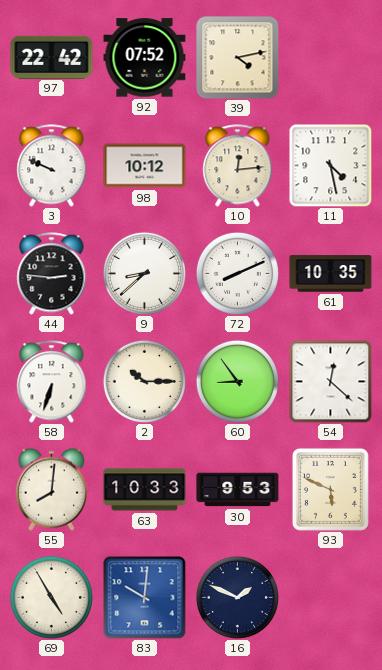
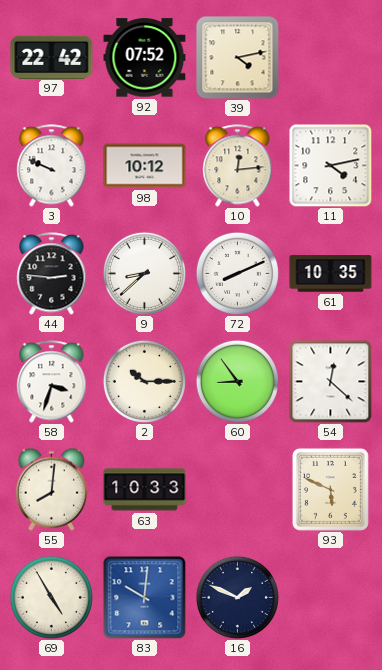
11: 4:28 -> 4:13 (330, 165)
58: 6:33 -> 3:33 (52, 382)
30: 9:53 -> none (238, 490)
